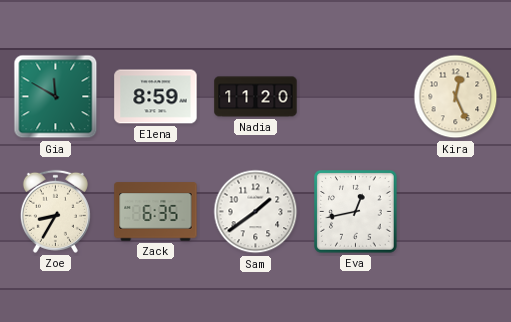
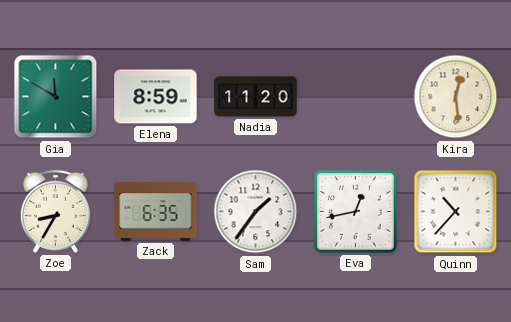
Kira: 12:26 -> 12:29 (456, 97)
Sam: 1:39 -> 1:36 (256, 212)
Quinn: none -> 10:37 (456, 212)
